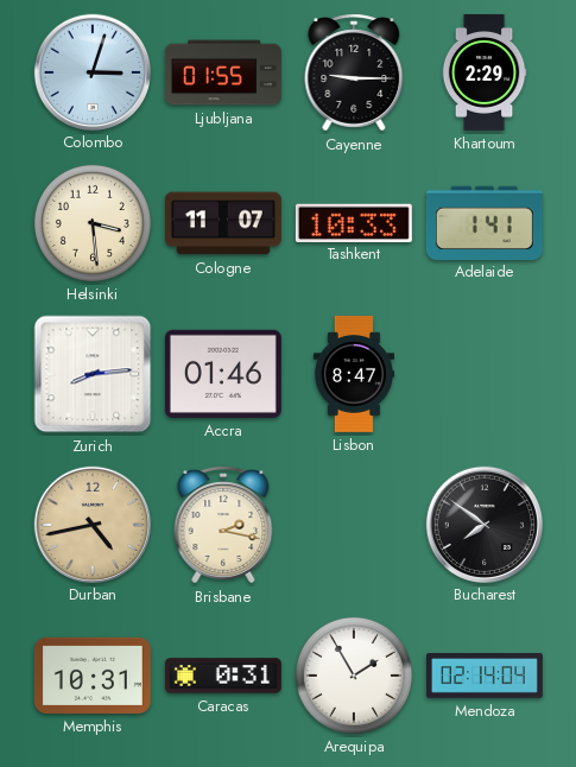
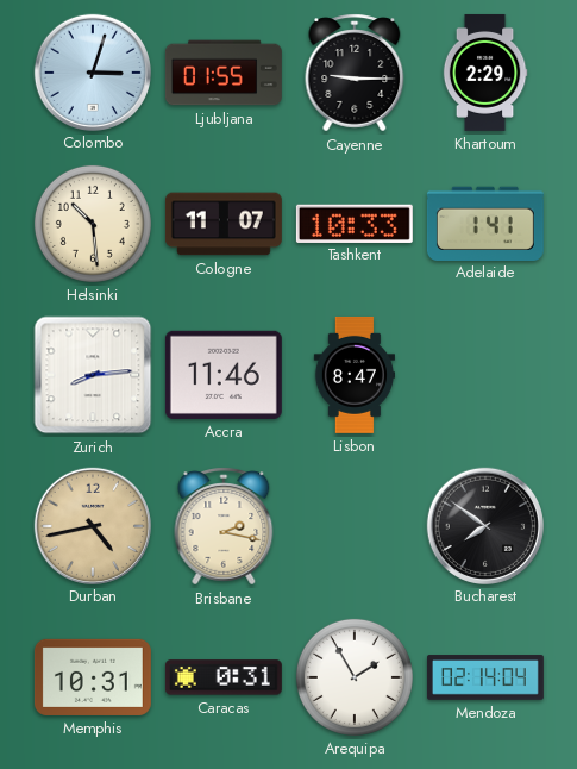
Helsinki: 3:29 -> 10:29 (93, 224)
Accra: 01:46 -> 11:46 (224, 375)
